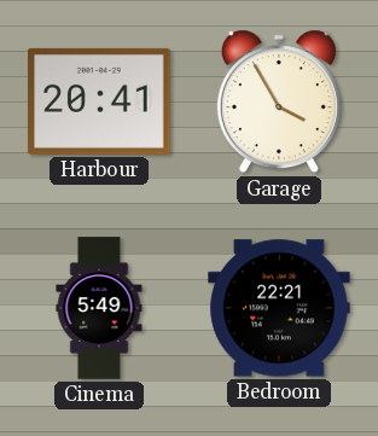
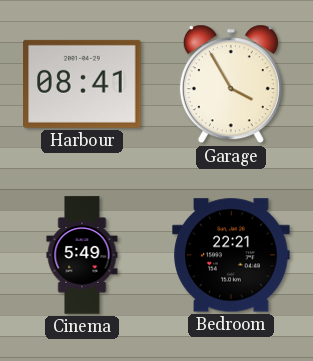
Harbour: 20:41 -> 08:41 (82, 84)
